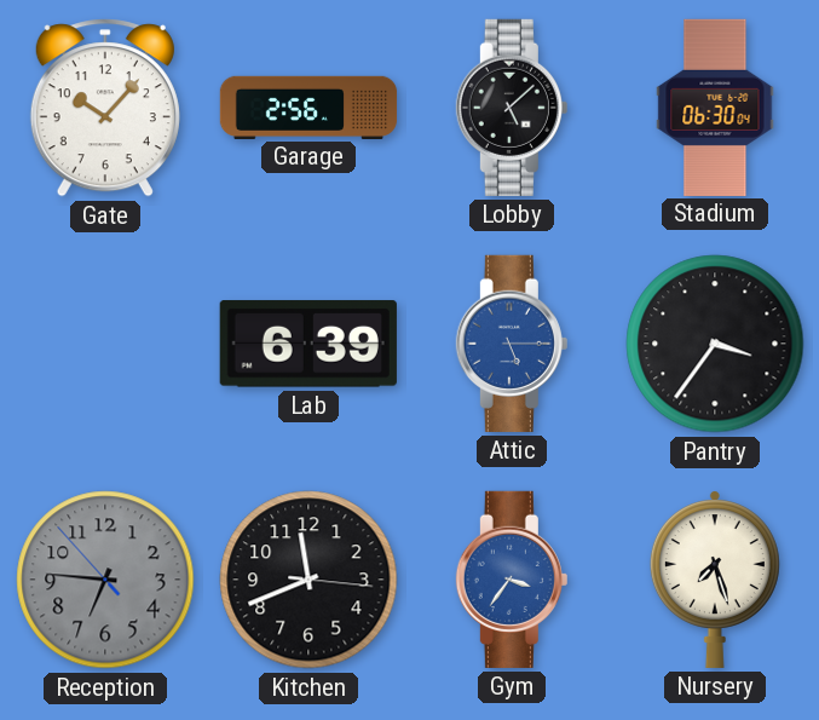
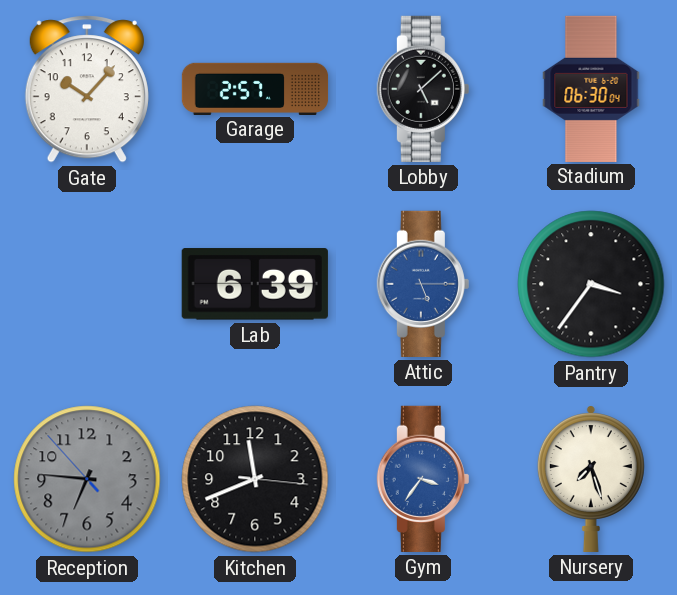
Garage: 2:56 -> 2:57 (255, 88)
